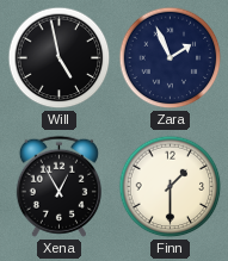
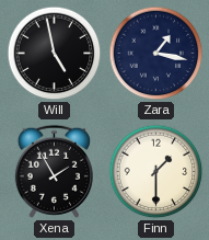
Zara: 1:56 -> 1:17 (156, 54)
Xena: 12:55 -> 1:55 (54, 171)
